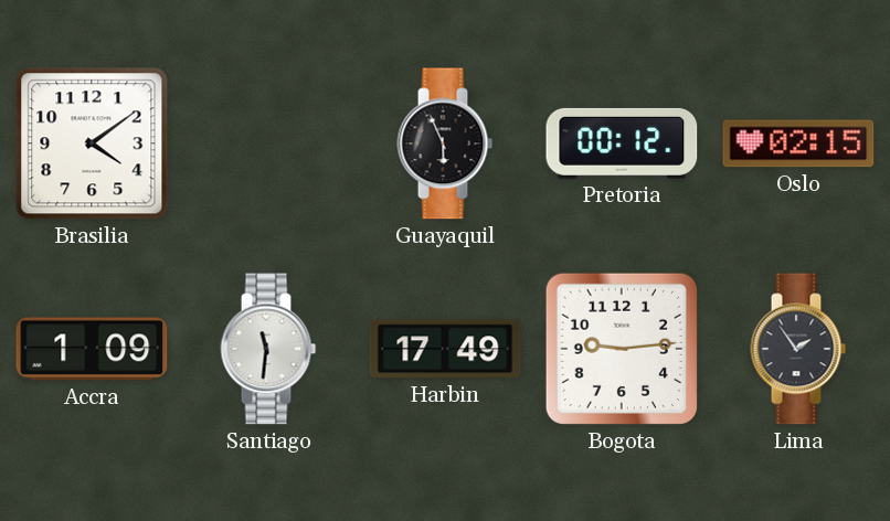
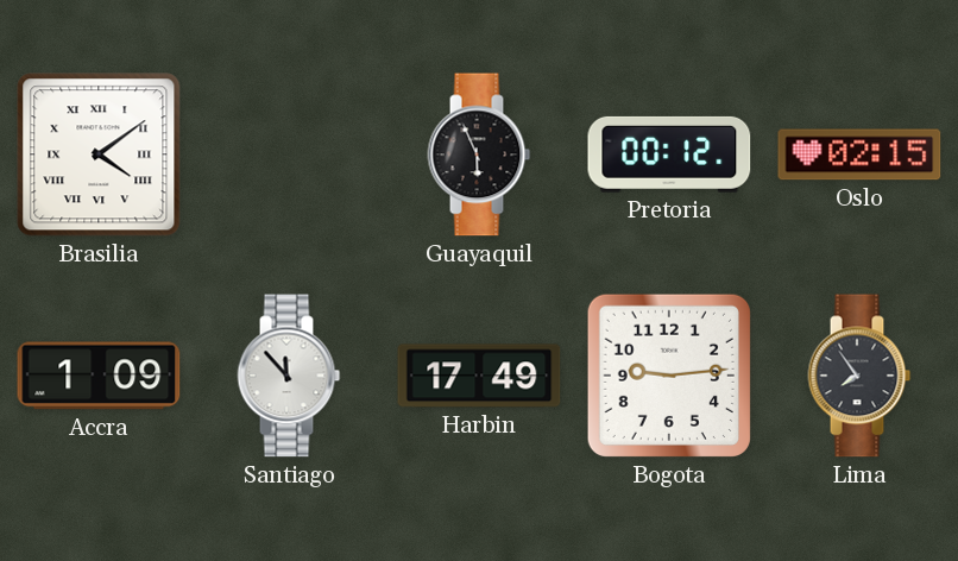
Brasilia numerals: Arabic -> Roman (99, 155)
Santiago: 11:31 -> 11:53 (289, 376)
Lima: 1:54 -> 7:54 (859, 376)
